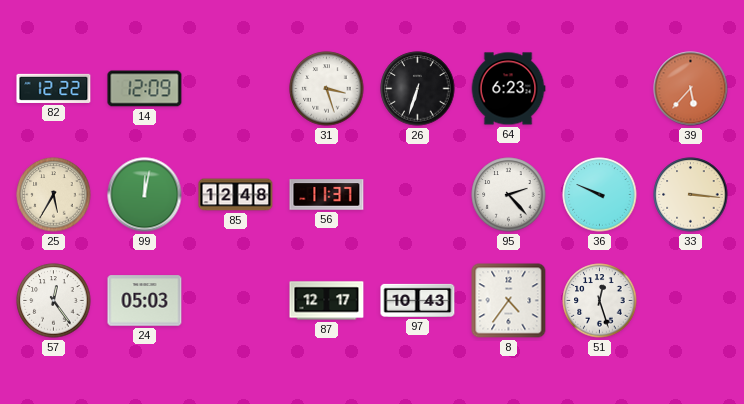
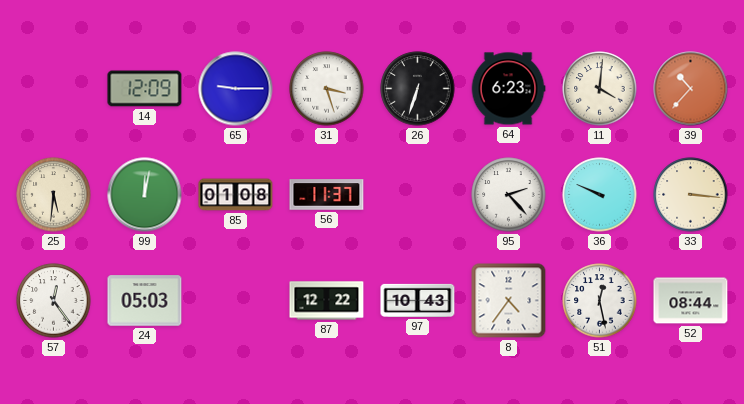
82: 12:22 -> none (54, 88)
65: none -> 9:15 (236, 89)
11: none -> 4:01 (600, 89)
39: 5:37 -> 10:37 (691, 89)
25: 5:35 -> 5:31 (54, 195)
85: 12:48 -> 01:08 (236, 195)
87: 12:17 -> 12:22 (327, 301)
51: 12:27 -> 12:28 (600, 301)
52: none -> 08:44 (691, 301)
